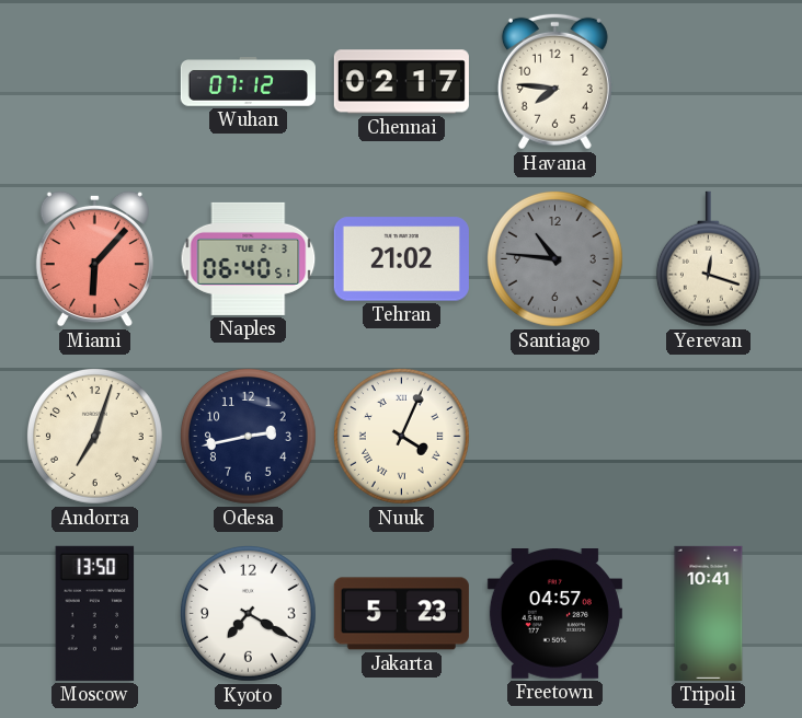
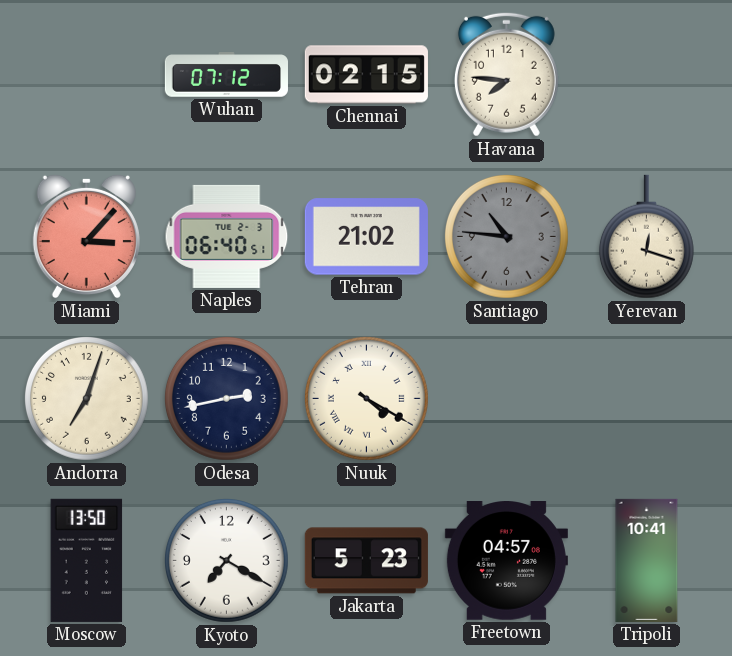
Chennai: 02:17 -> 02:15 (366, 75)
Miami: 6:07 -> 3:07 (86, 236)
Nuuk: 4:04 -> 4:20 (366, 398)
